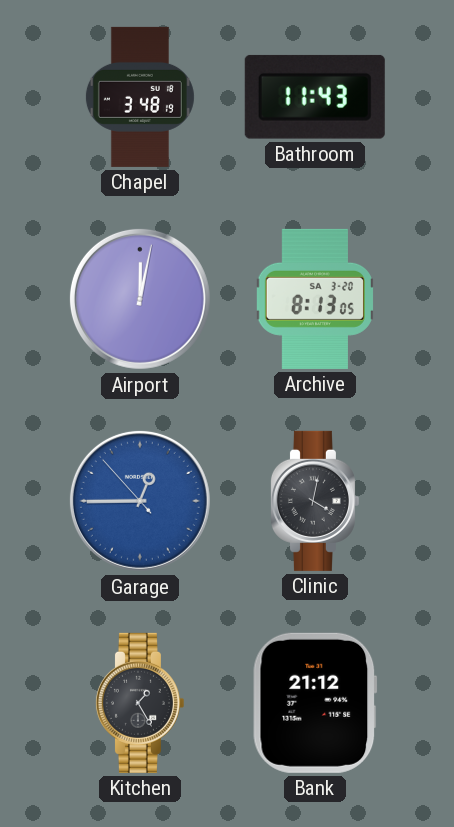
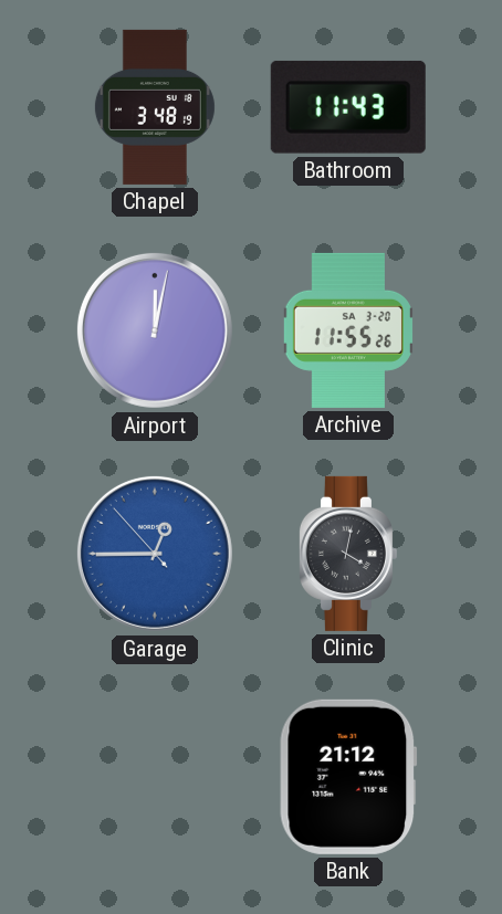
Archive: 8:13 -> 11:55 (348, 330)
Kitchen: 1:25 -> none (139, 703)
